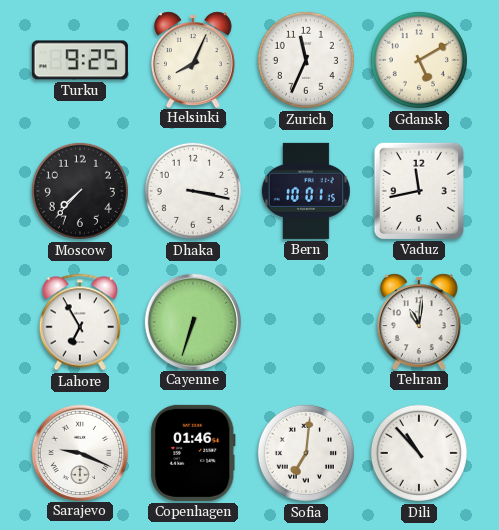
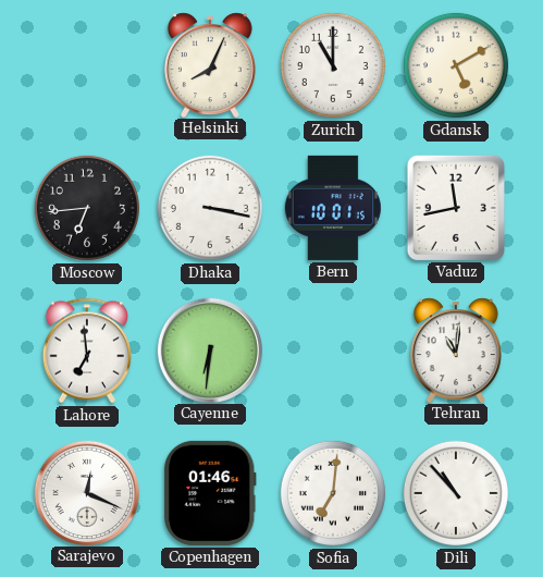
Turku: 9:25 -> none (80, 60)
Zurich: 11:34 -> 11:00 (333, 65)
Moscow: 7:37 -> 6:44 (87, 208)
Lahore: 6:55 -> 6:59 (86, 351)
Cayenne: 6:33 -> 6:31 (209, 349)
Sarajevo: 9:19 -> 12:19 (86, 492)
